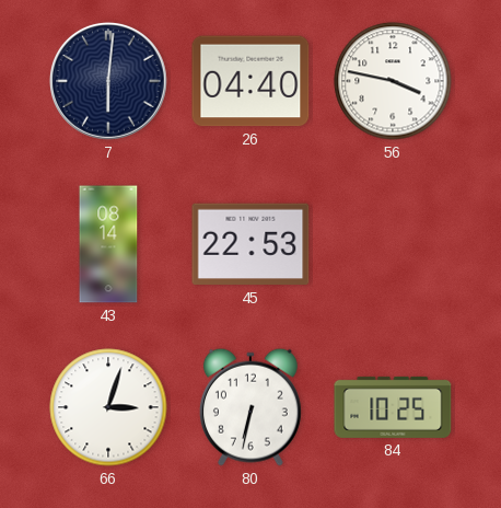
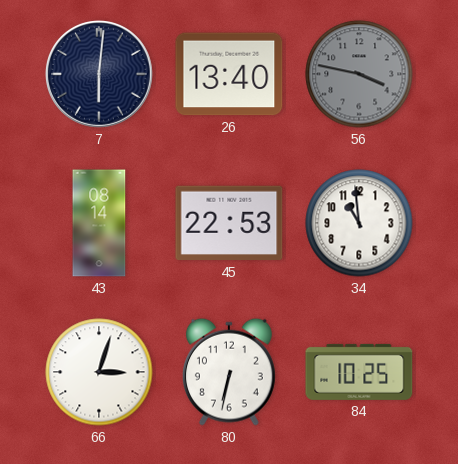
26: 04:40 -> 13:40 (229, 74)
56 dial: white -> grey (359, 74)
34: none -> 10:59 (359, 223)
